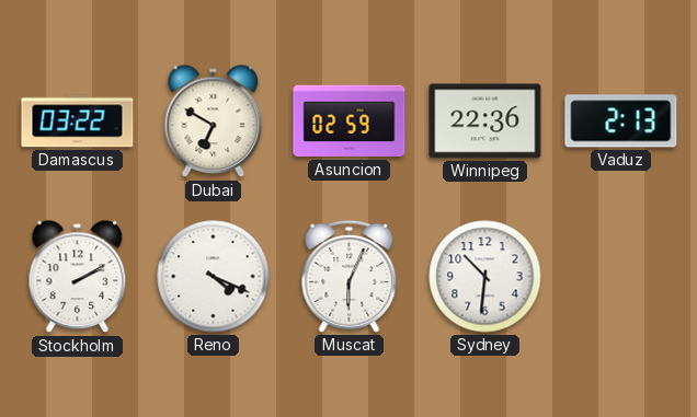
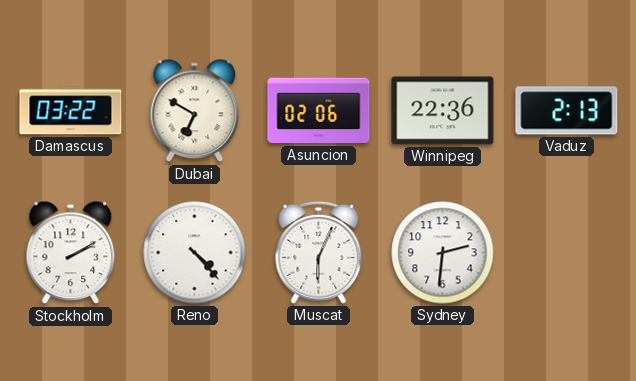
Asuncion: 02:59 -> 02:06 (319, 111)
Reno: 4:19 -> 4:23 (195, 253)
Sydney: 10:31 -> 2:31 (443, 253)
